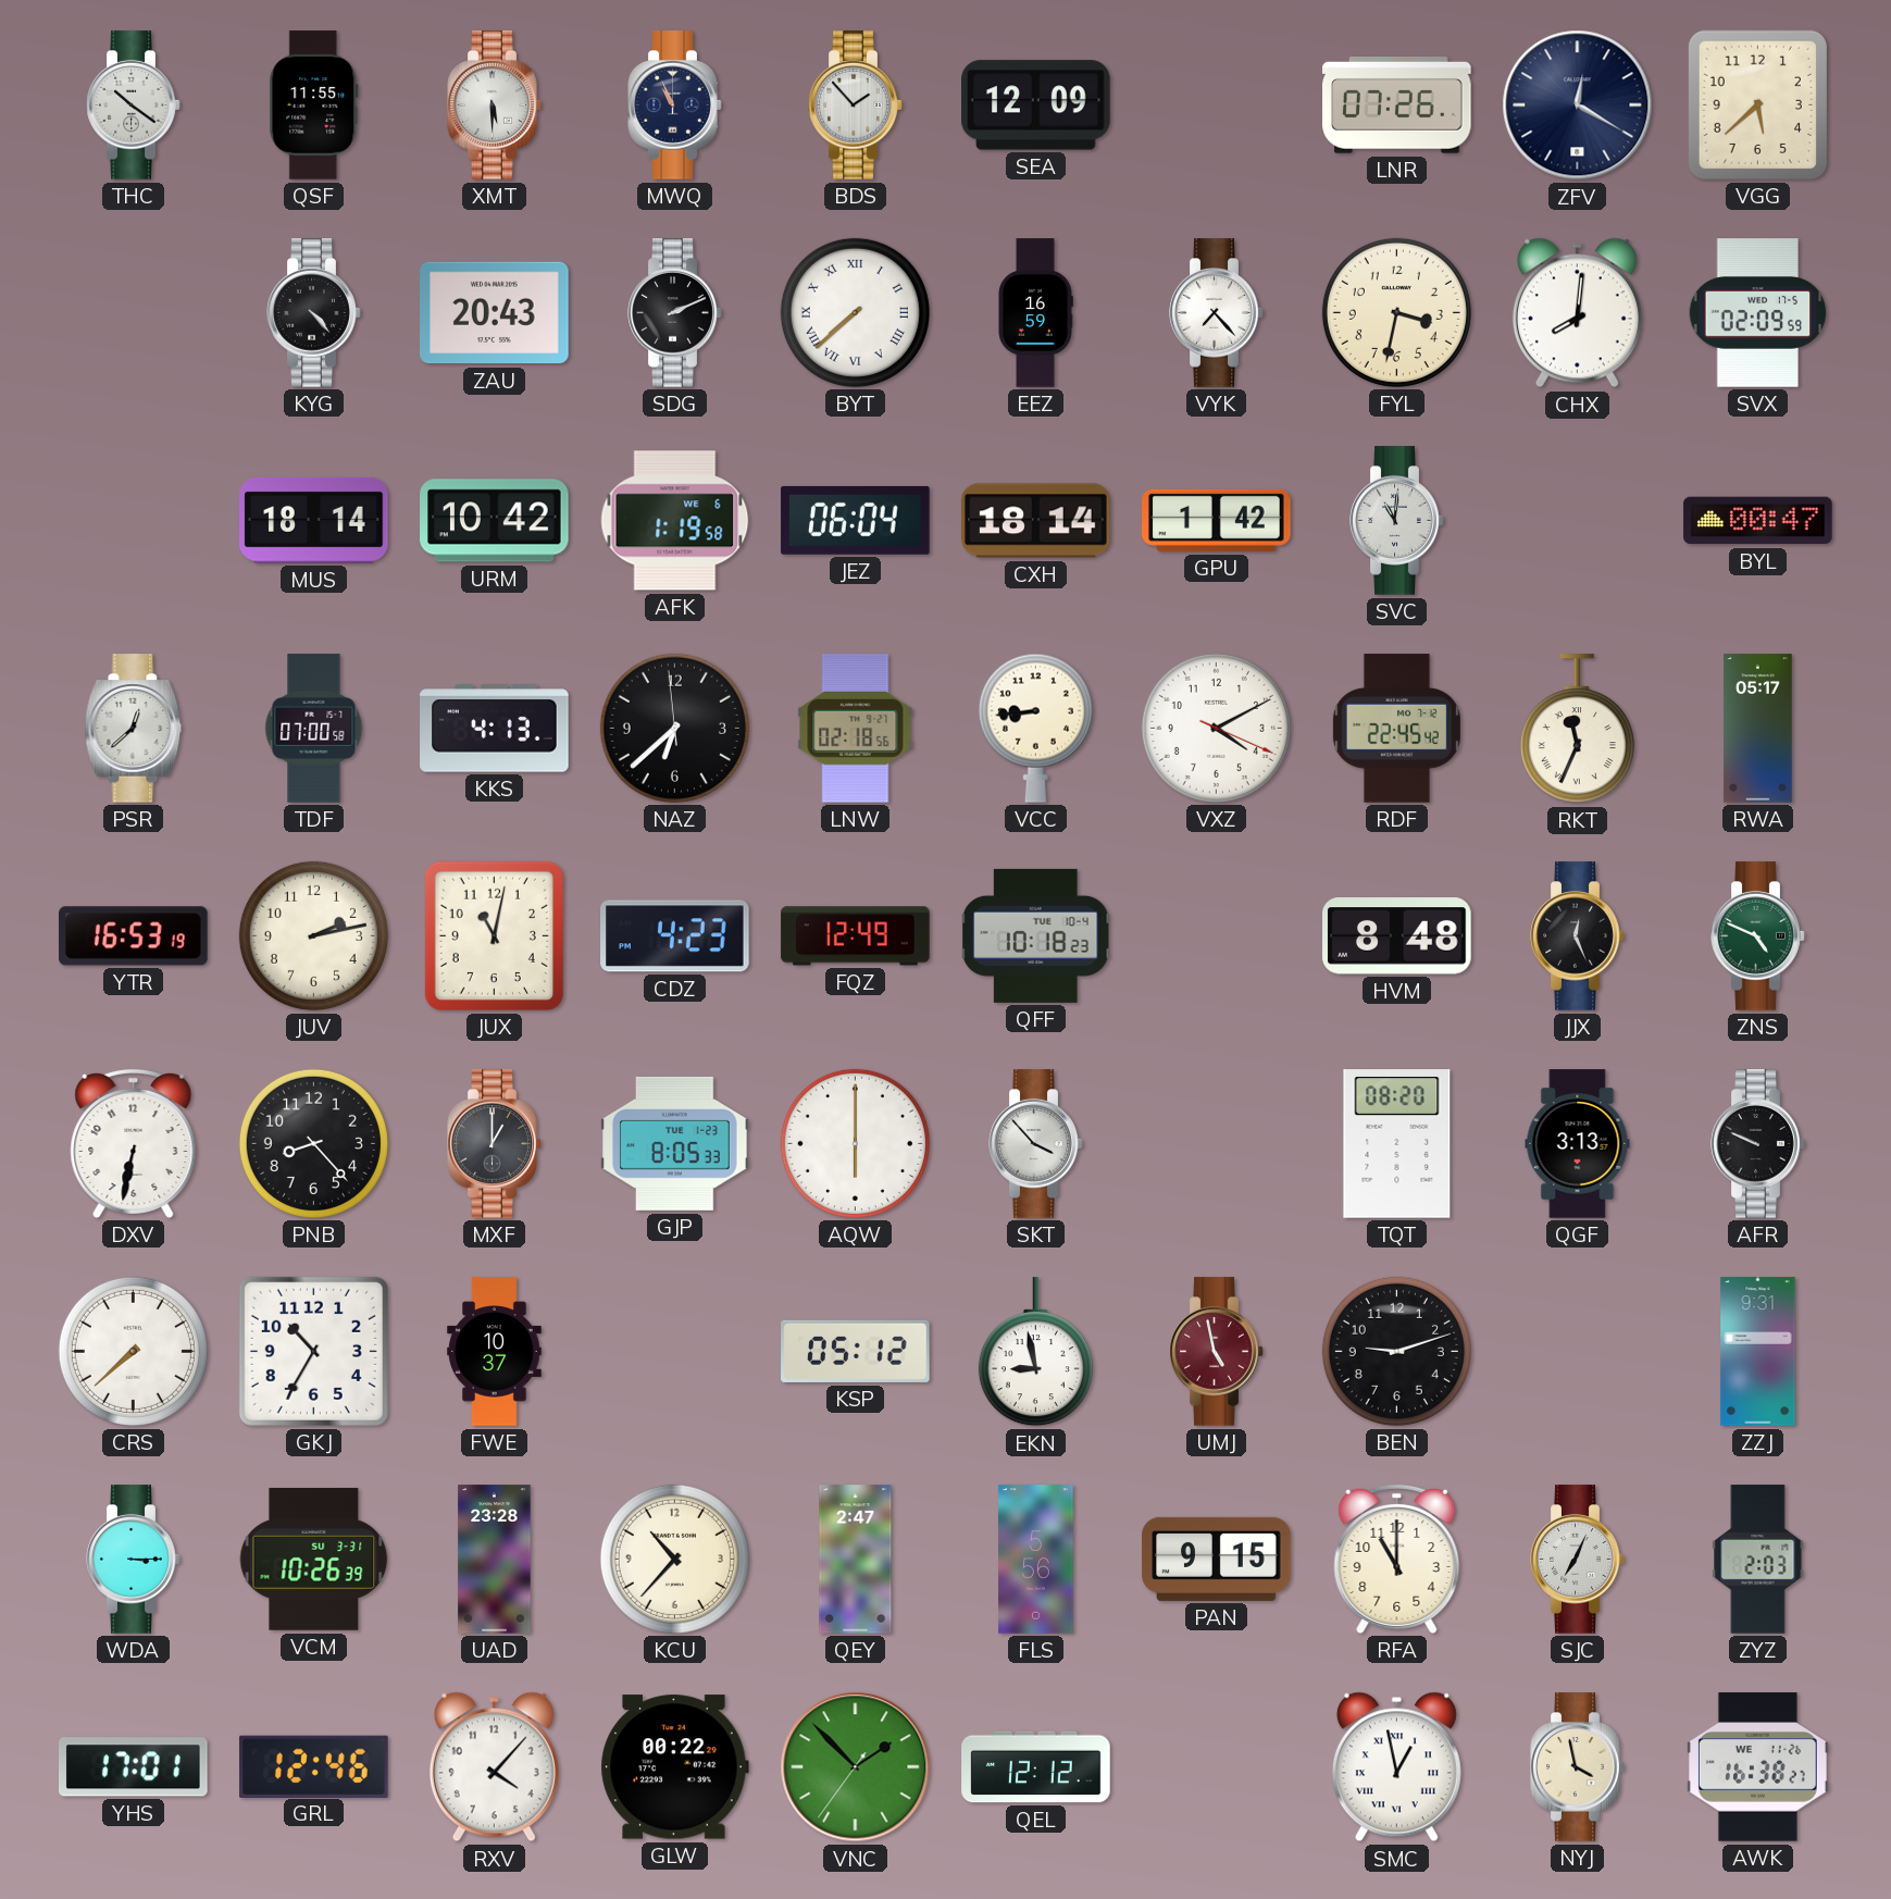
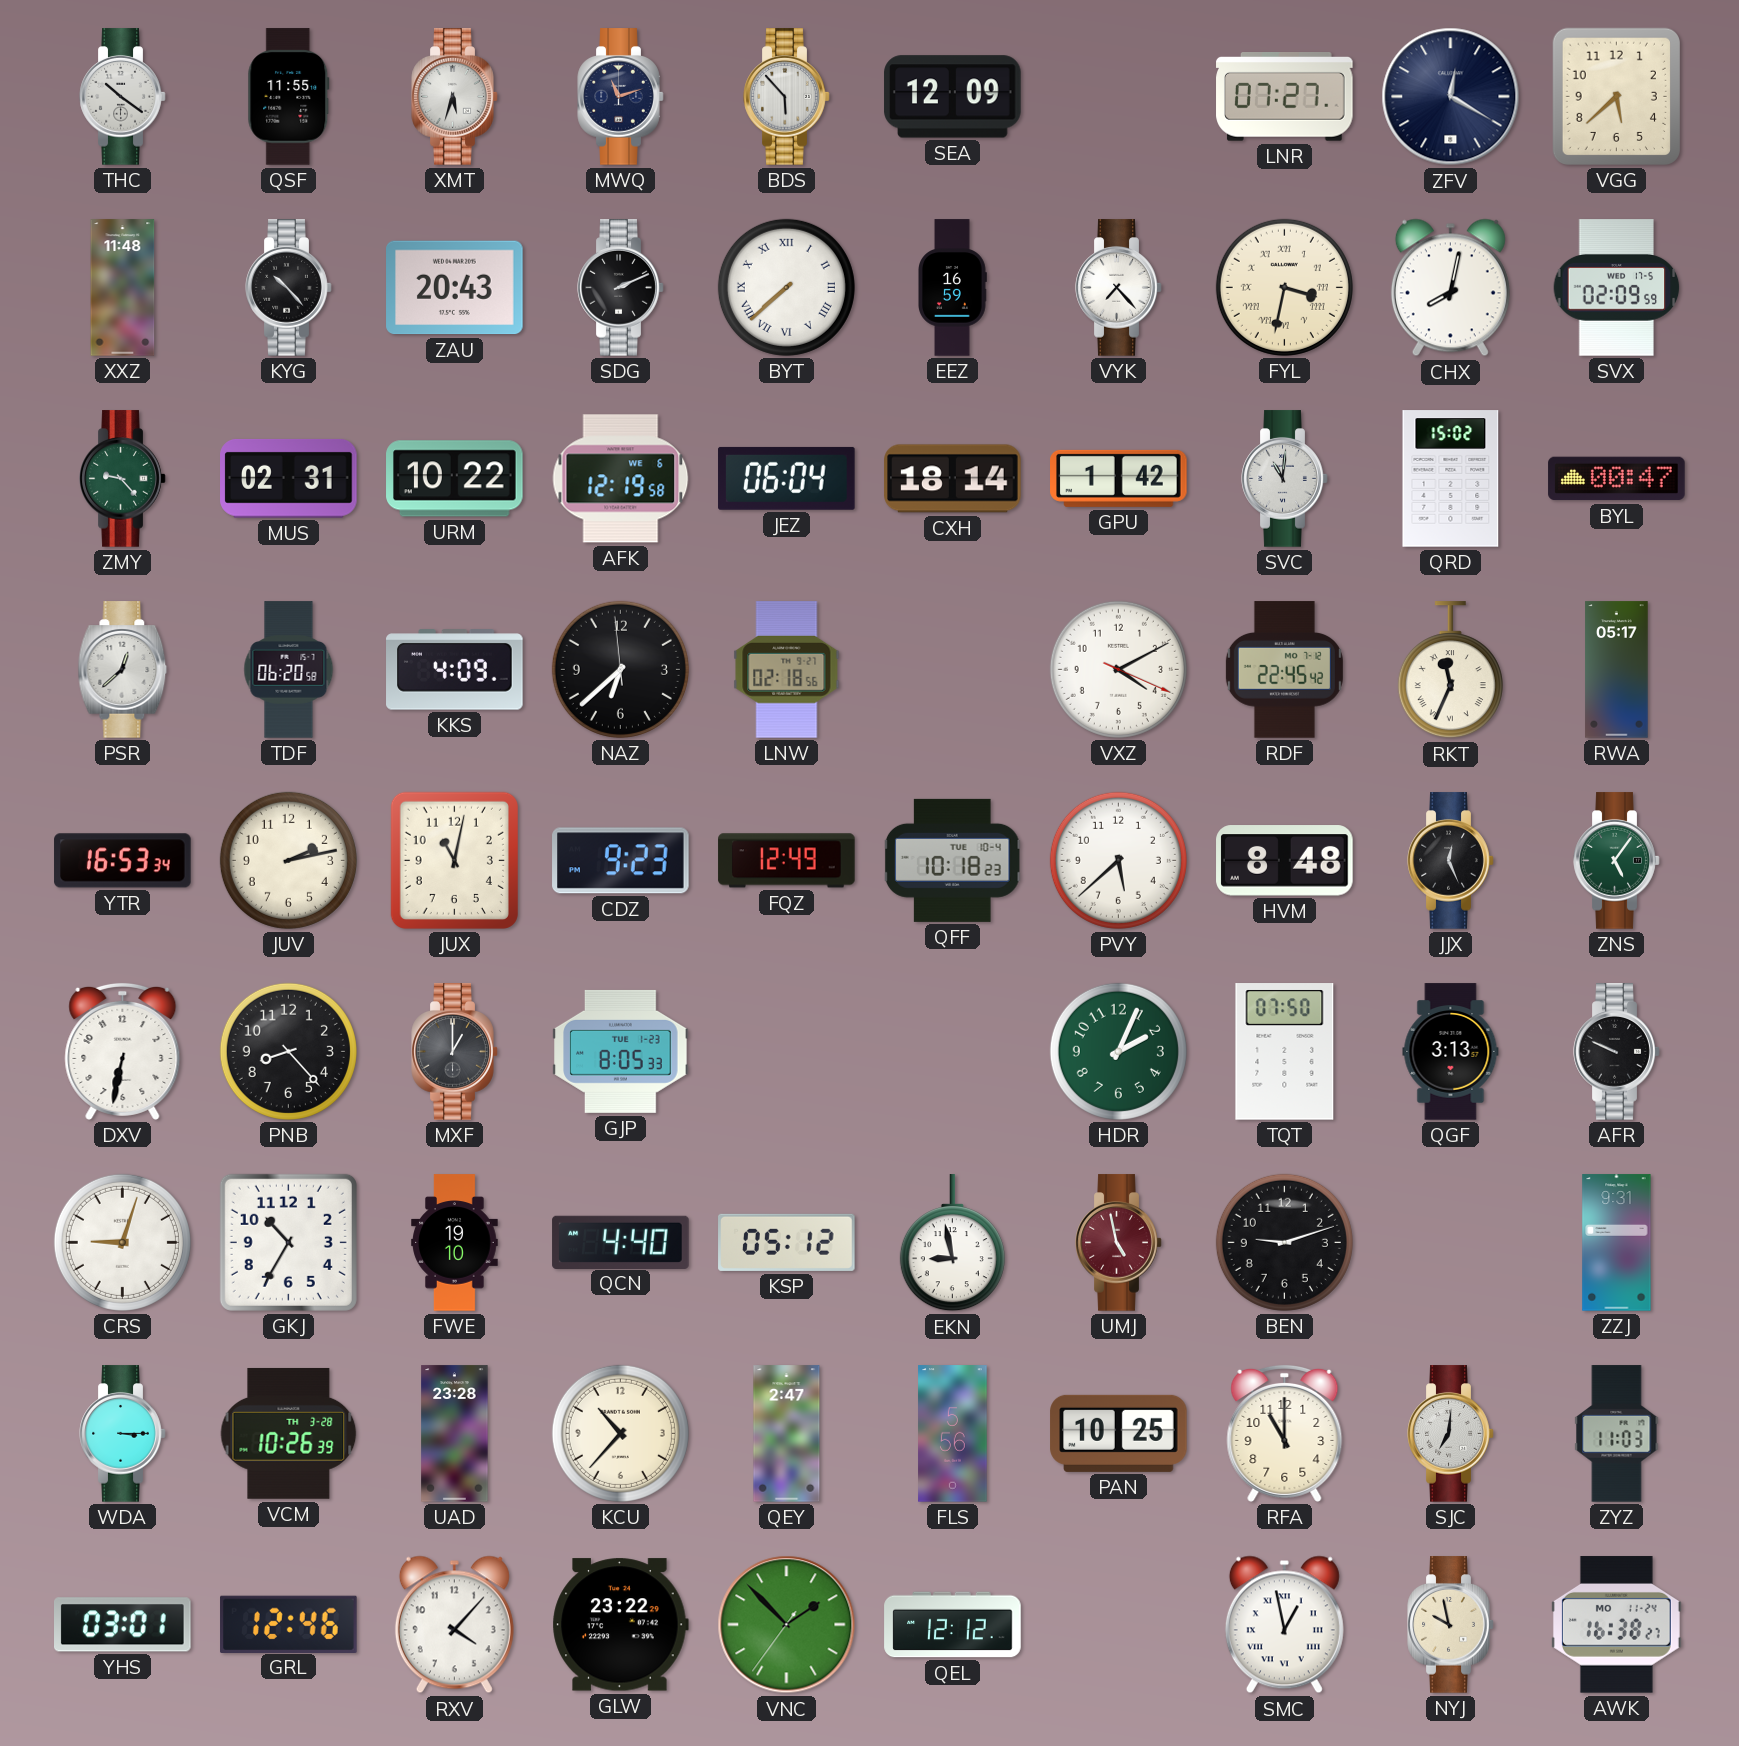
XMT: 5:30 -> 5:33 (455, 97)
MWQ: 10:56 -> 11:12 (621, 97)
BDS: 1:53 -> 5:53 (787, 97)
LNR: 07:26 -> 07:27 (1285, 97)
XXZ: none -> 11:48 (123, 288)
KYG: 4:23 -> 10:23 (289, 288)
FYL numerals: Arabic -> Roman (1284, 287)
CHX: 8:01 -> 8:02 (1450, 288)
ZMY: none -> 9:23 (123, 479)
MUS: 18:14 -> 02:31 (289, 478)
URM: 10:42 -> 10:22 (455, 479)
AFK: 1:19 -> 12:19 (621, 479)
QRD: none -> 15:02 (1451, 479)
TDF: 07:00 -> 06:20 (289, 670)
KKS: 4:13 -> 4:09 (455, 670)
VCC: 8:44 -> none (1035, 728)
YTR: 16:53:19 -> 16:53:34 (123, 861)
CDZ: 4:23 -> 9:23 (621, 861)
PVY: none -> 5:38 (1118, 860)
ZNS: 4:49 -> 5:06 (1617, 861)
AQW: 6:00 -> none (855, 1143)
SKT: 3:53 -> none (1036, 1144)
HDR: none -> 2:04 (1118, 1051)
TQT: 08:20 -> 07:50 (1285, 1052)
CRS: 7:38 -> 9:03 (122, 1242)
FWE: 10:37 -> 19:10 (455, 1243)
QCN: none -> 4:40 (621, 1242)
VCM date: SU 3-31 -> TH 3-28 (289, 1433)
PAN: 9:15 -> 10:25 (1119, 1433)
SJC: 7:04 -> 7:01 (1451, 1434)
ZYZ: 2:03 -> 11:03 (1617, 1434)
YHS: 17:01 -> 03:01 (123, 1625)
GLW: 00:22 -> 23:22 (620, 1625)
NYJ: 3:58 -> 9:58 (1451, 1625)
AWK date: WE 11-26 -> MO 11-24 (1616, 1625)
